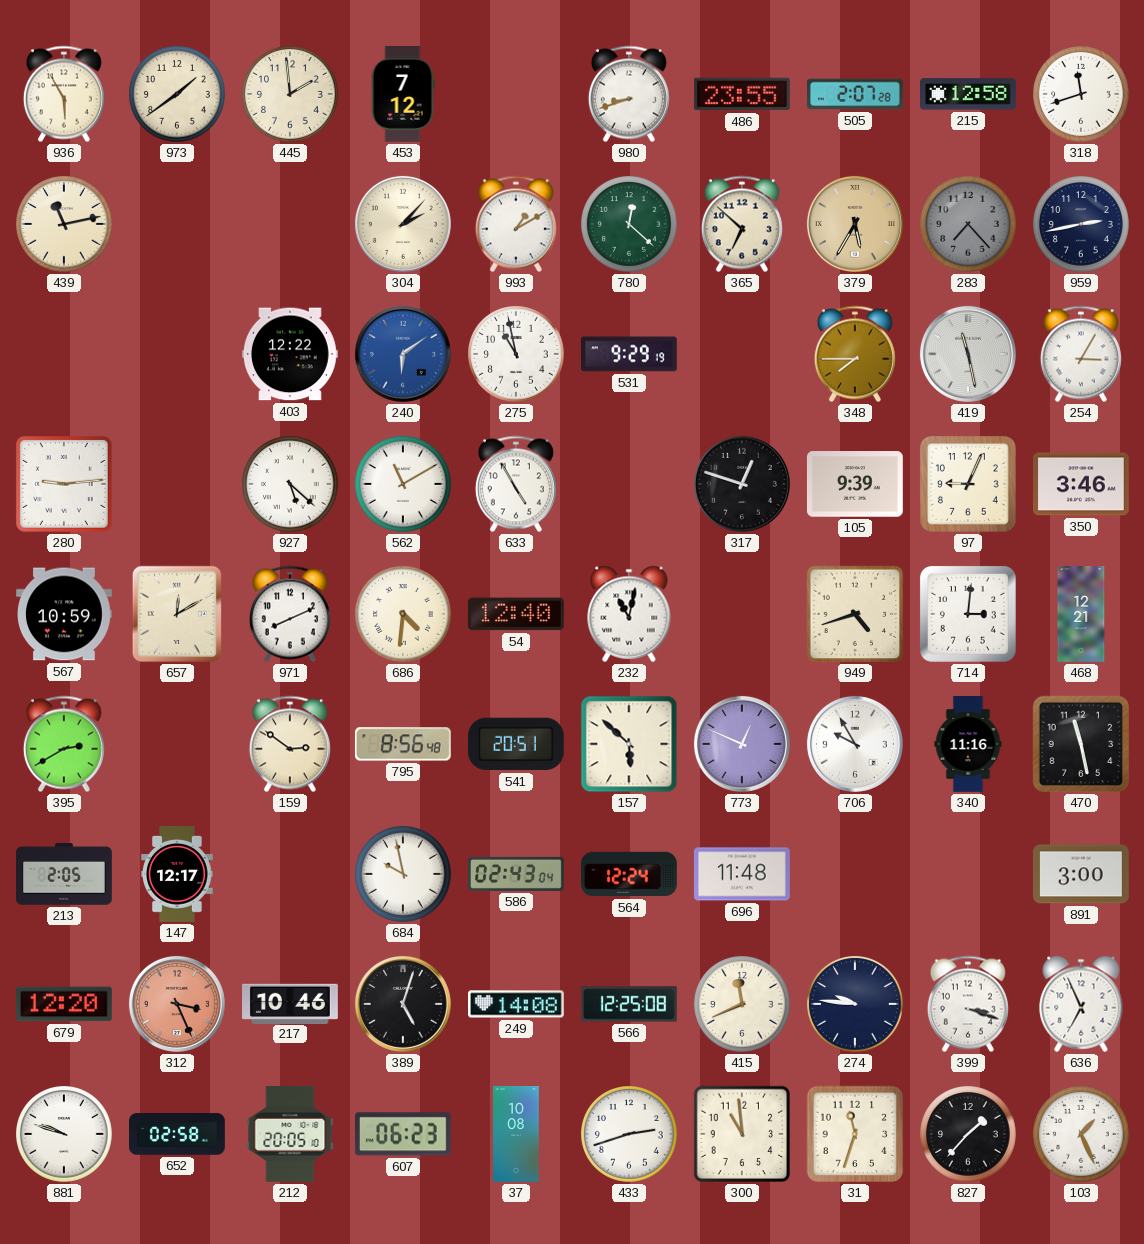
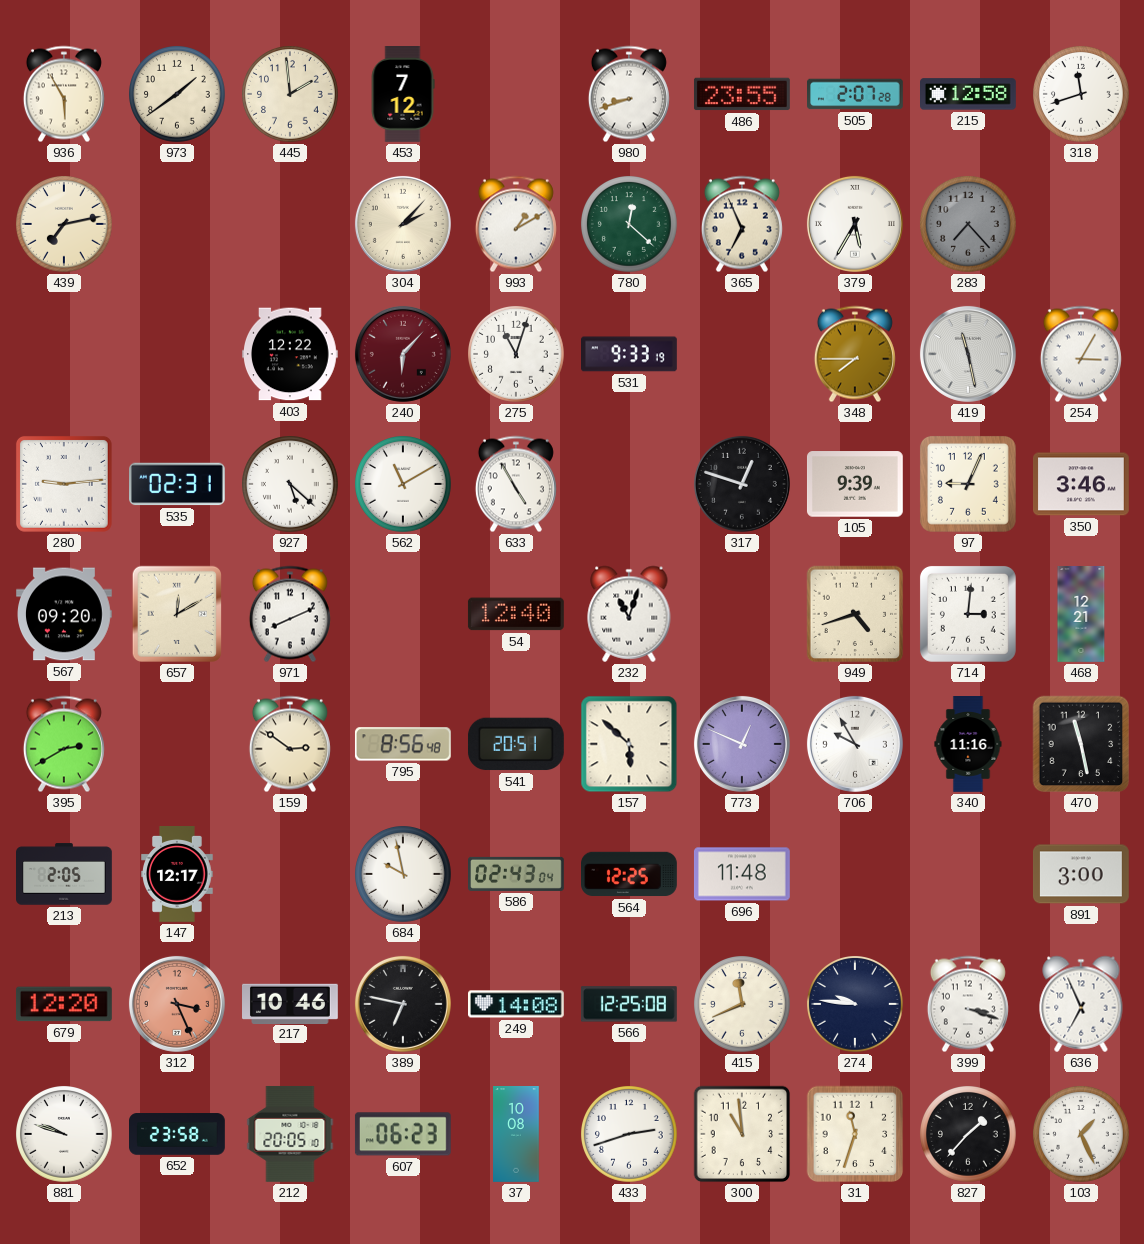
439: 11:13 -> 7:13 (65, 225)
365: 6:52 -> 6:56 (742, 224)
379 dial: champagne -> white (855, 224)
959: 2:43 -> none (1082, 225)
240: 6:09 -> 6:07 (403, 354)
240 dial: blue -> burgundy (403, 354)
275: 10:58 -> 11:03 (517, 355)
531: 9:29 -> 9:33 (630, 354)
535: none -> 02:31 (178, 484)
567: 10:59 -> 09:20 (65, 614)
686: 4:31 -> none (404, 615)
232: 11:02 -> 11:03 (629, 614)
564: 12:24 -> 12:25 (630, 874)
389: 5:03 -> 6:47 (403, 1004)
652: 02:58 -> 23:58 (178, 1134)
